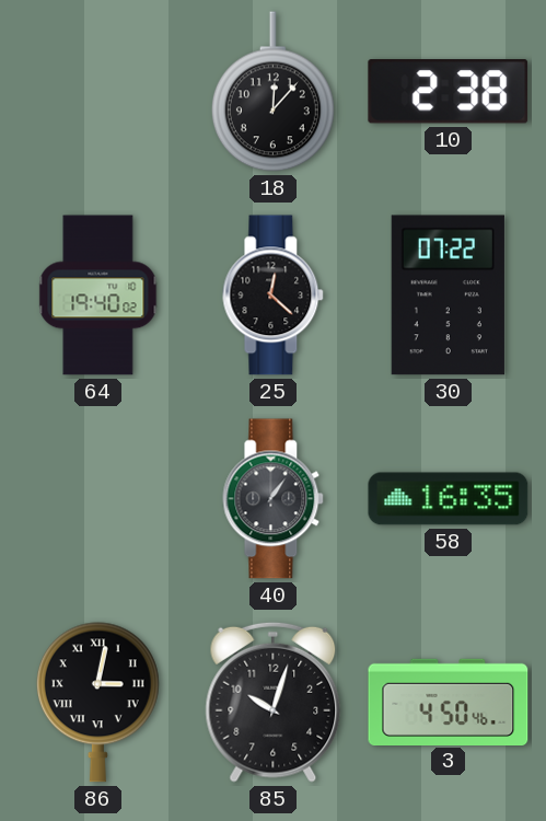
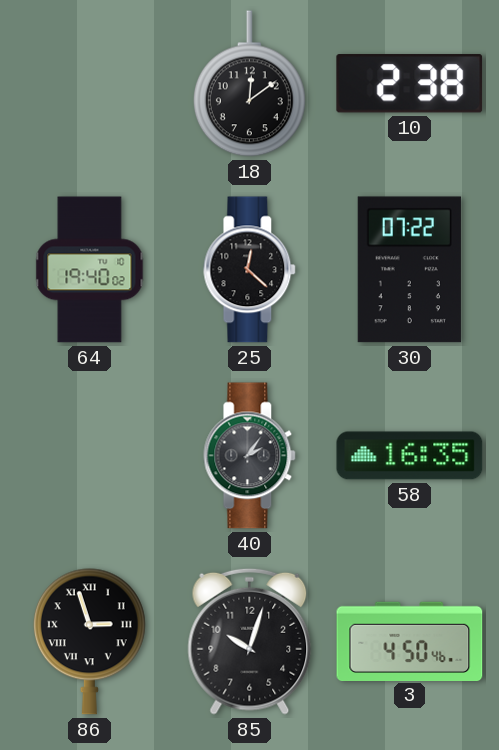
18: 12:07 -> 12:09 (249, 84)
40: 1:06 -> 2:06 (250, 456)
86: 3:02 -> 2:57 (89, 642)
